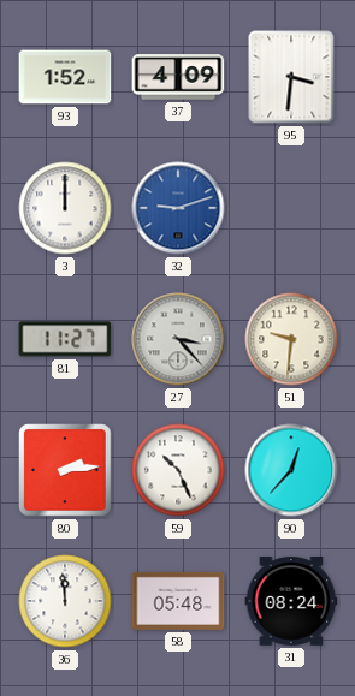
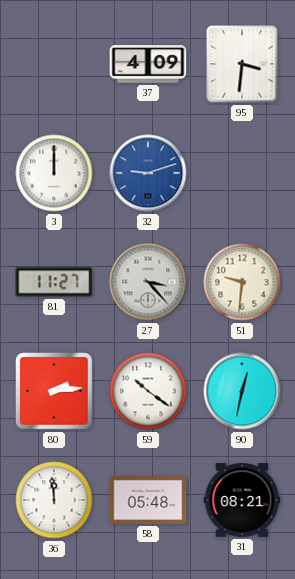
93: 1:52 -> none (65, 77)
59: 10:26 -> 10:21 (148, 391)
90: 12:37 -> 12:32 (242, 391)
31: 08:24 -> 08:21 (242, 500)
